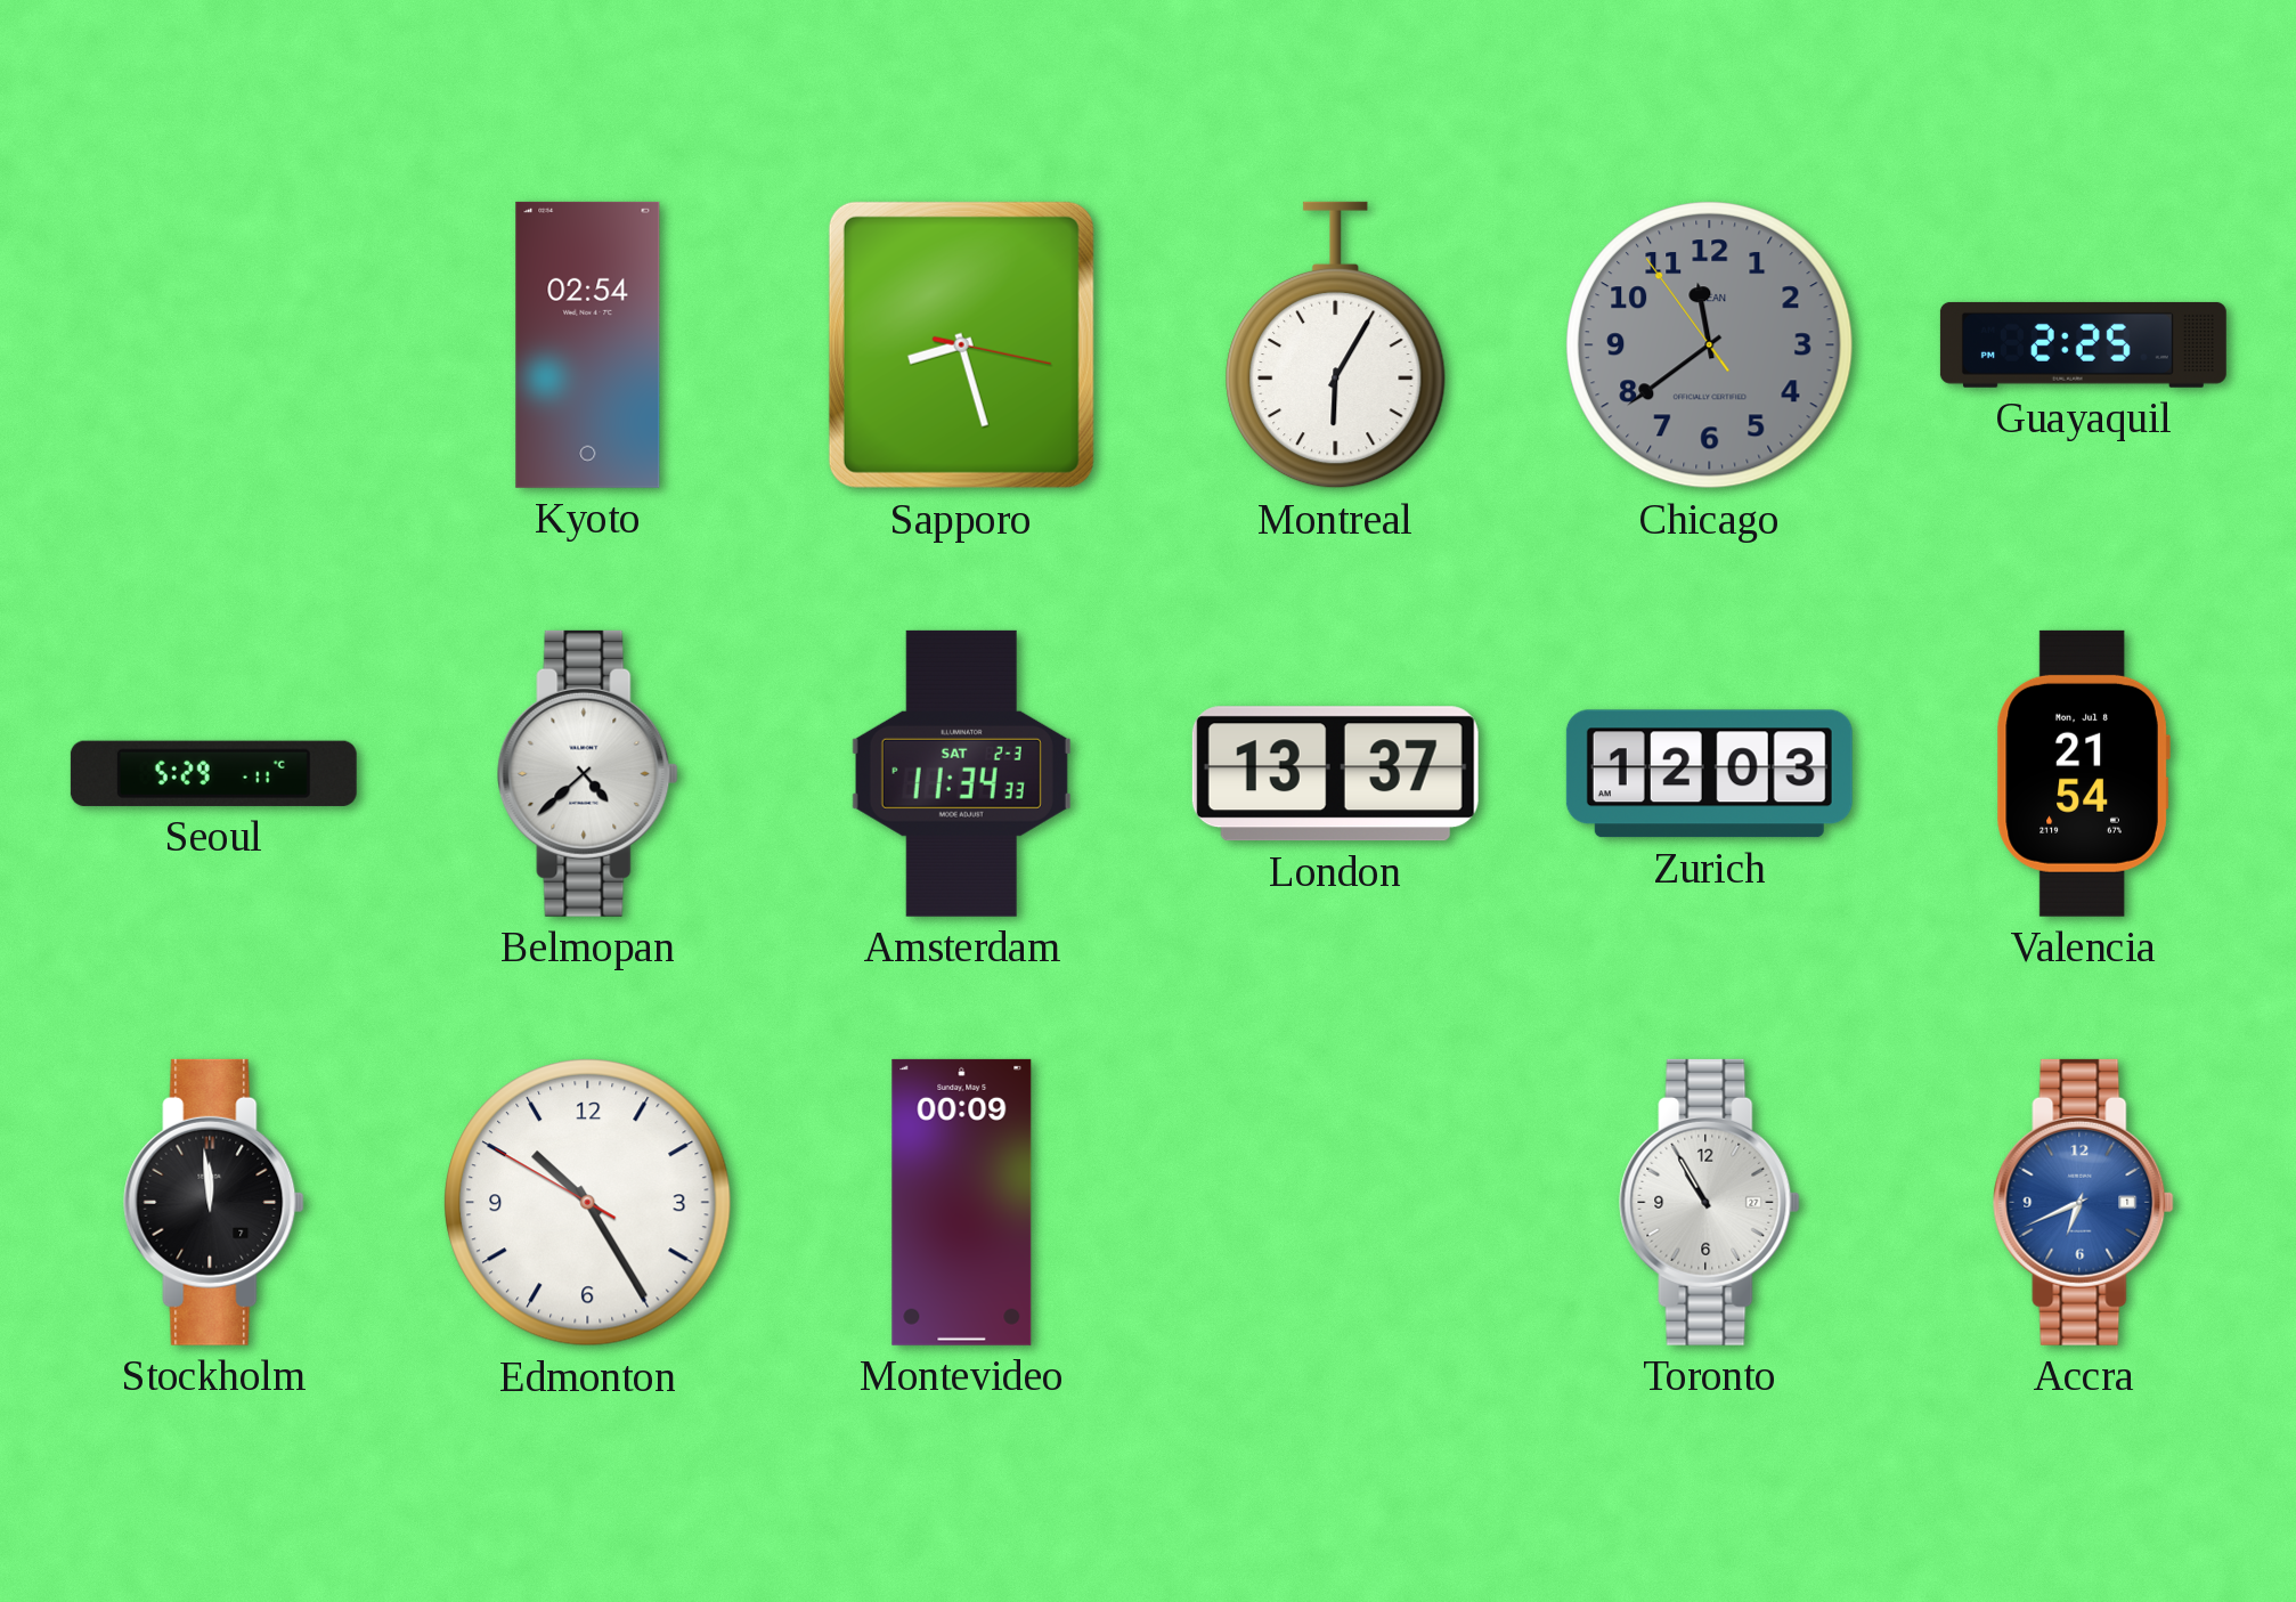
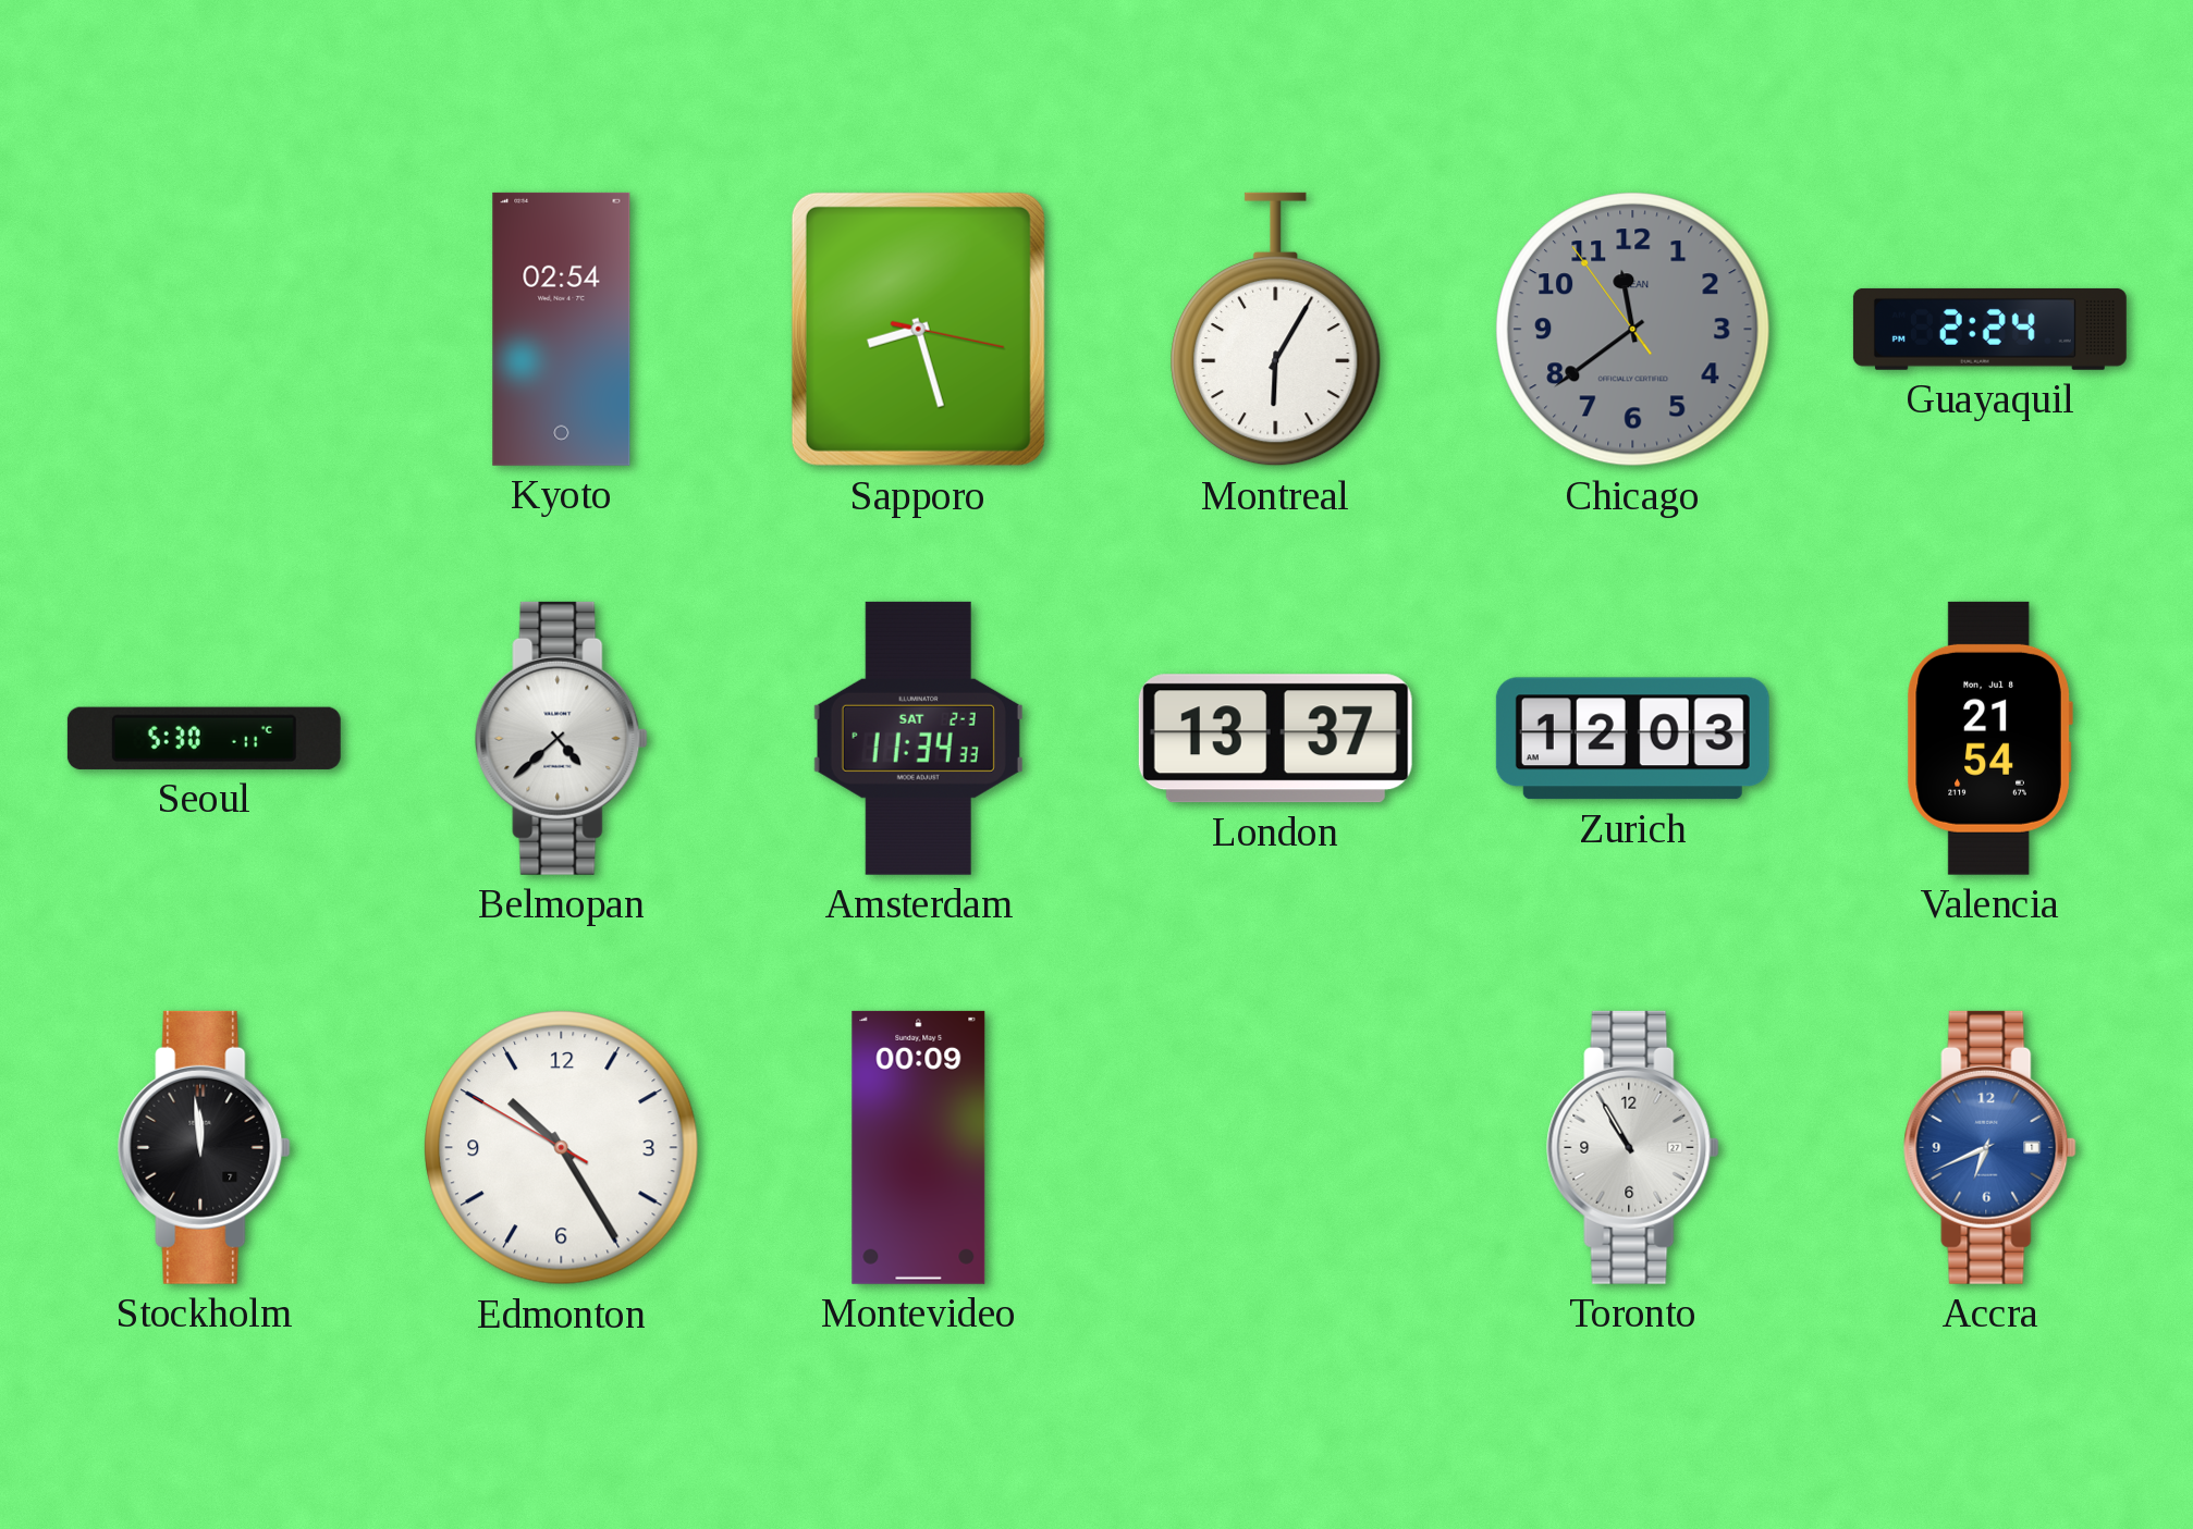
Guayaquil: 2:25 -> 2:24 (1989, 329)
Seoul: 5:29 -> 5:30 (204, 738)
